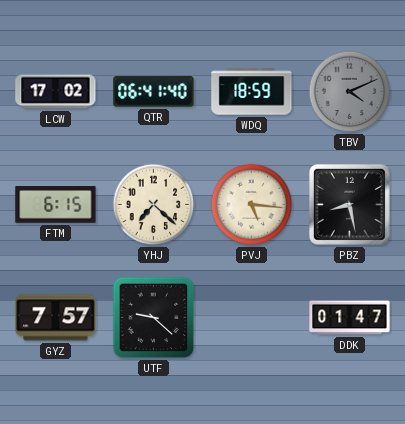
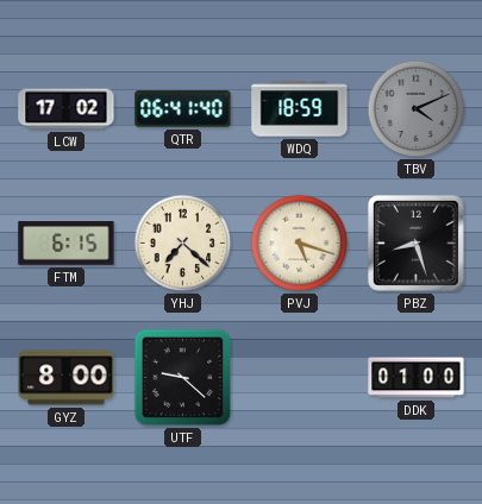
PVJ: 5:16 -> 5:18 (300, 244)
PBZ: 8:28 -> 8:27 (415, 242)
GYZ: 7:57 -> 8:00 (67, 378)
DDK: 01:47 -> 01:00 (417, 378)
